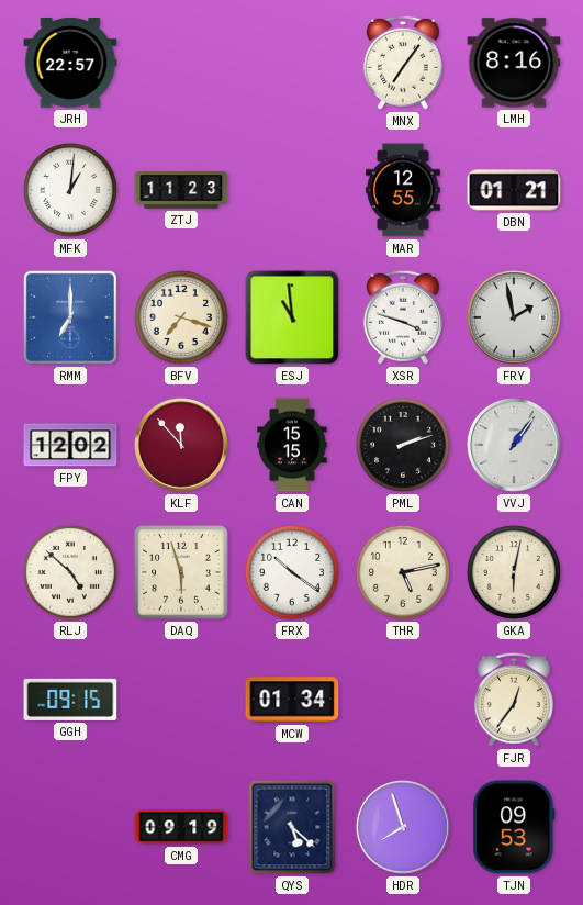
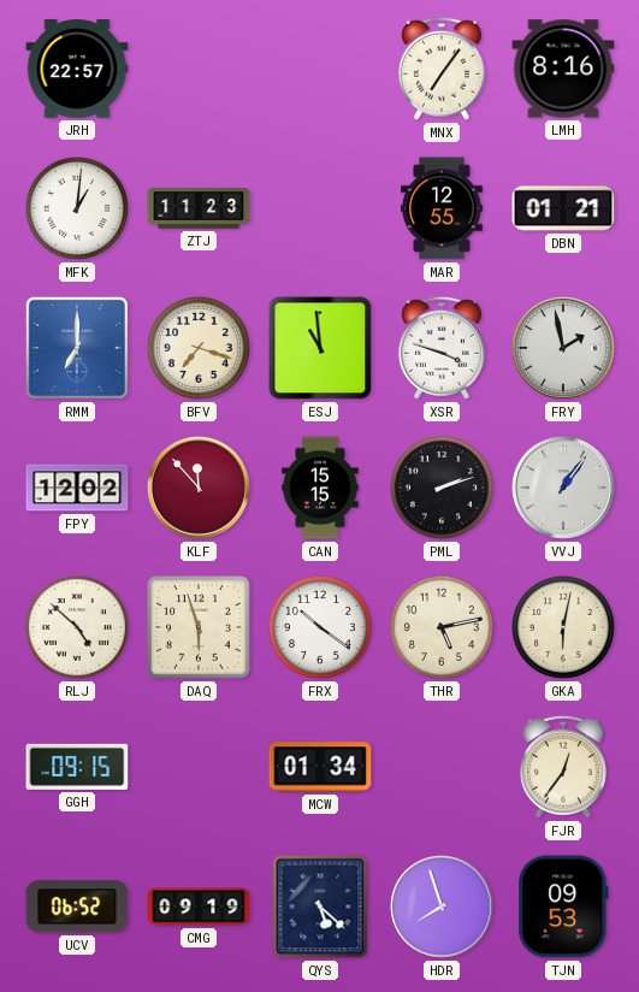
UCV: none -> 06:52 (77, 907)
